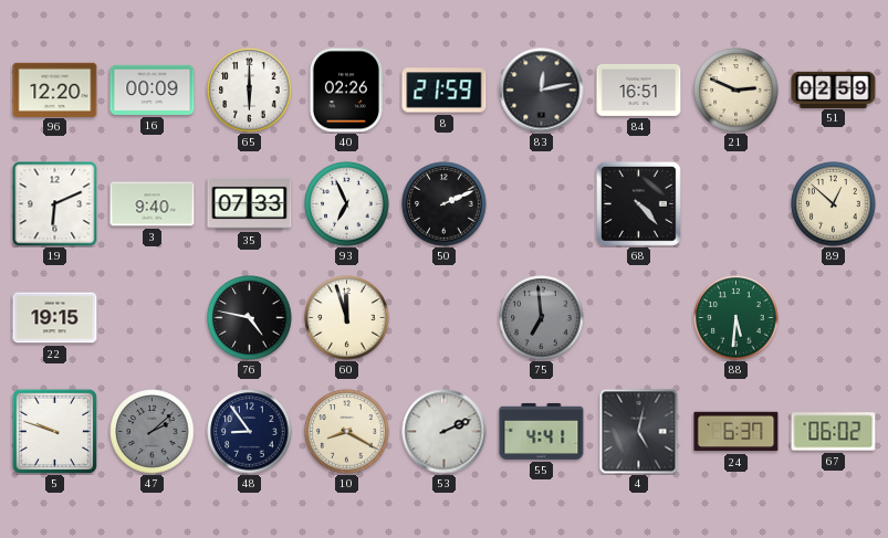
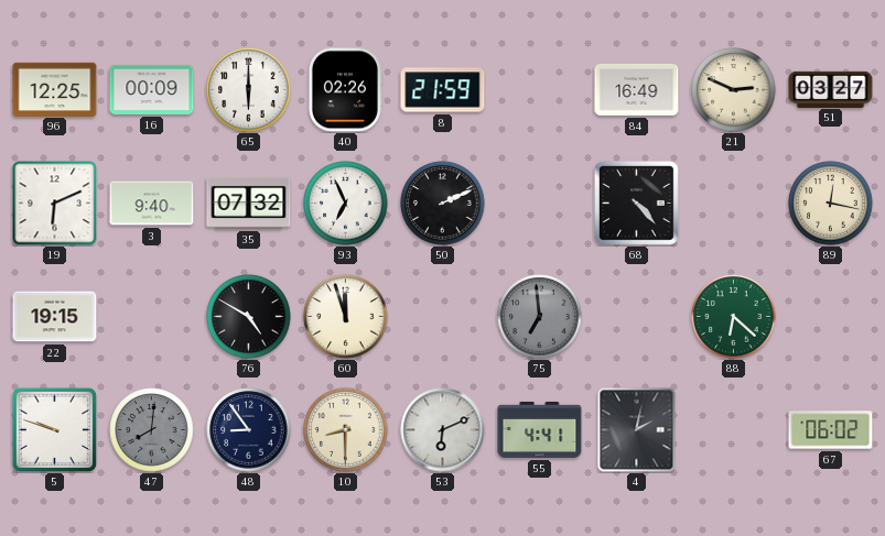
96: 12:20 -> 12:25 (55, 89)
83: 12:13 -> none (542, 91)
84: 16:51 -> 16:49 (637, 89)
51: 02:59 -> 03:27 (831, 89)
35: 07:33 -> 07:32 (249, 203)
89: 12:52 -> 12:17 (831, 204)
76: 4:47 -> 4:50 (249, 317)
88: 5:31 -> 6:22 (734, 317)
47: 2:08 -> 8:01 (152, 430)
10: 8:20 -> 8:30 (346, 430)
53: 2:11 -> 6:11 (443, 430)
4: 5:02 -> 2:02 (637, 430)
24: 6:37 -> none (736, 432)
